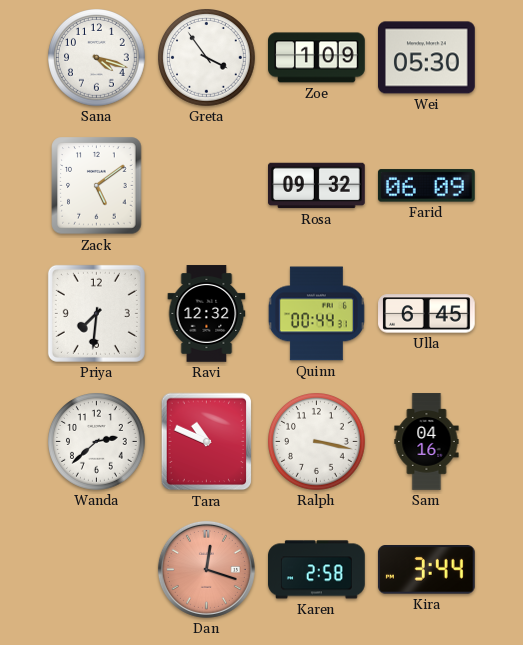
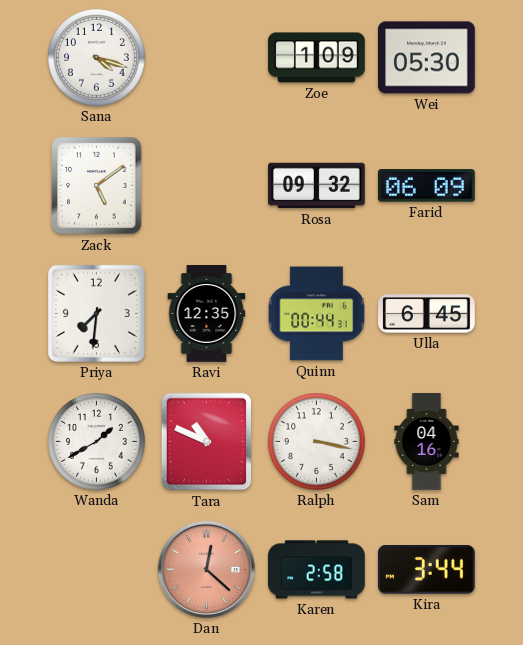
Greta: 3:54 -> none (207, 58)
Ravi: 12:32 -> 12:35 (207, 314)
Wanda: 2:38 -> 1:40 (97, 442)
Dan: 12:18 -> 12:22 (206, 569)
